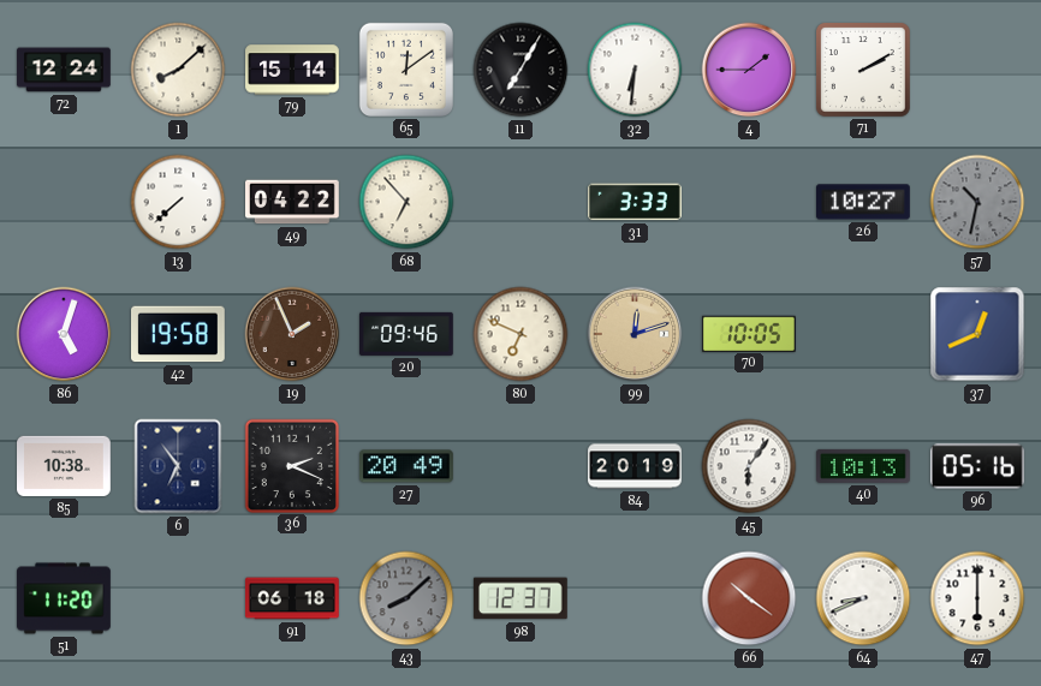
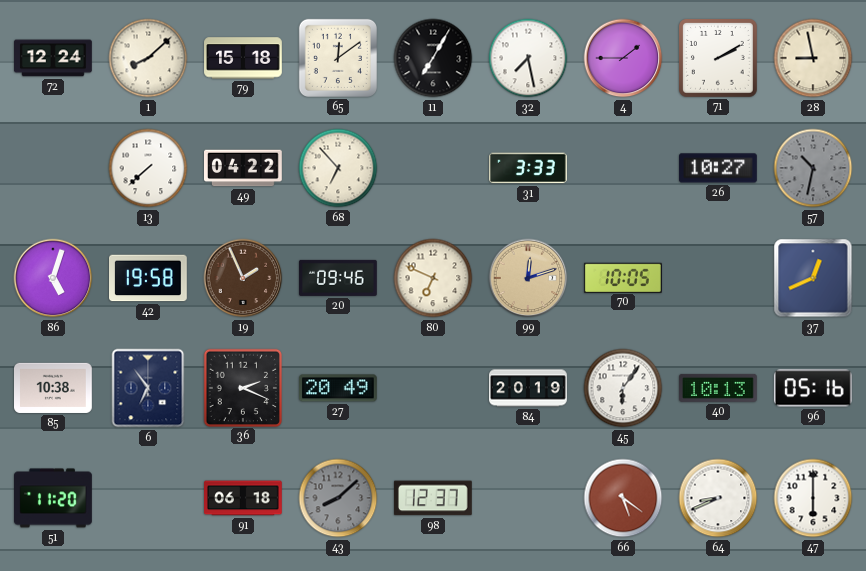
79: 15:14 -> 15:18 (243, 58)
32: 6:31 -> 7:28 (528, 58)
28: none -> 8:58 (813, 58)
66: 10:21 -> 5:21 (623, 498)
